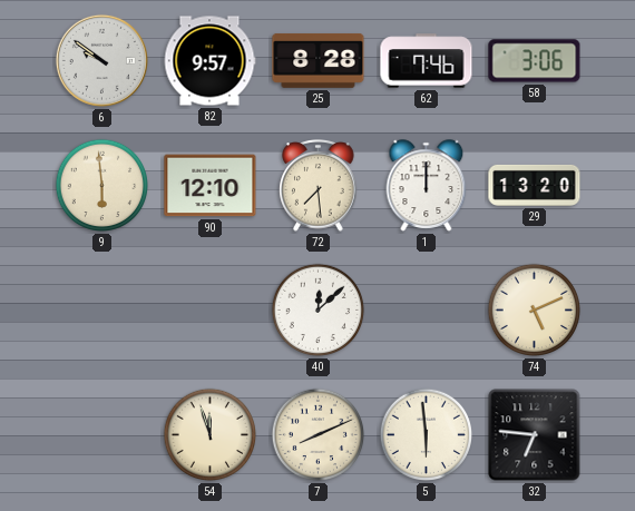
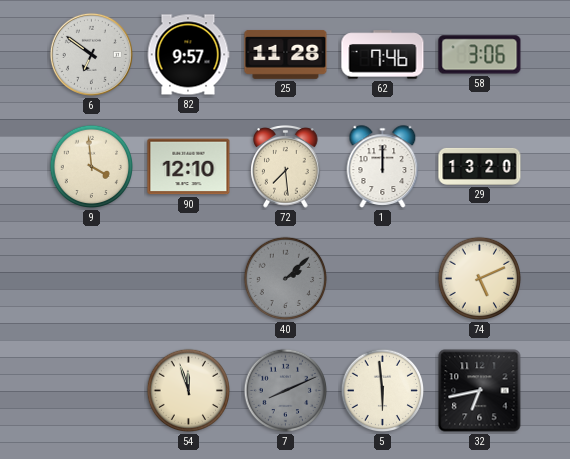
6: 9:51 -> 6:51 (91, 54)
25: 8:28 -> 11:28 (286, 55)
9: 5:59 -> 3:59 (92, 167)
40: 12:08 -> 2:08 (286, 279)
40 dial: white -> grey (286, 279)
7 dial: cream -> grey (286, 391)
32: 6:46 -> 6:43 (480, 391)
